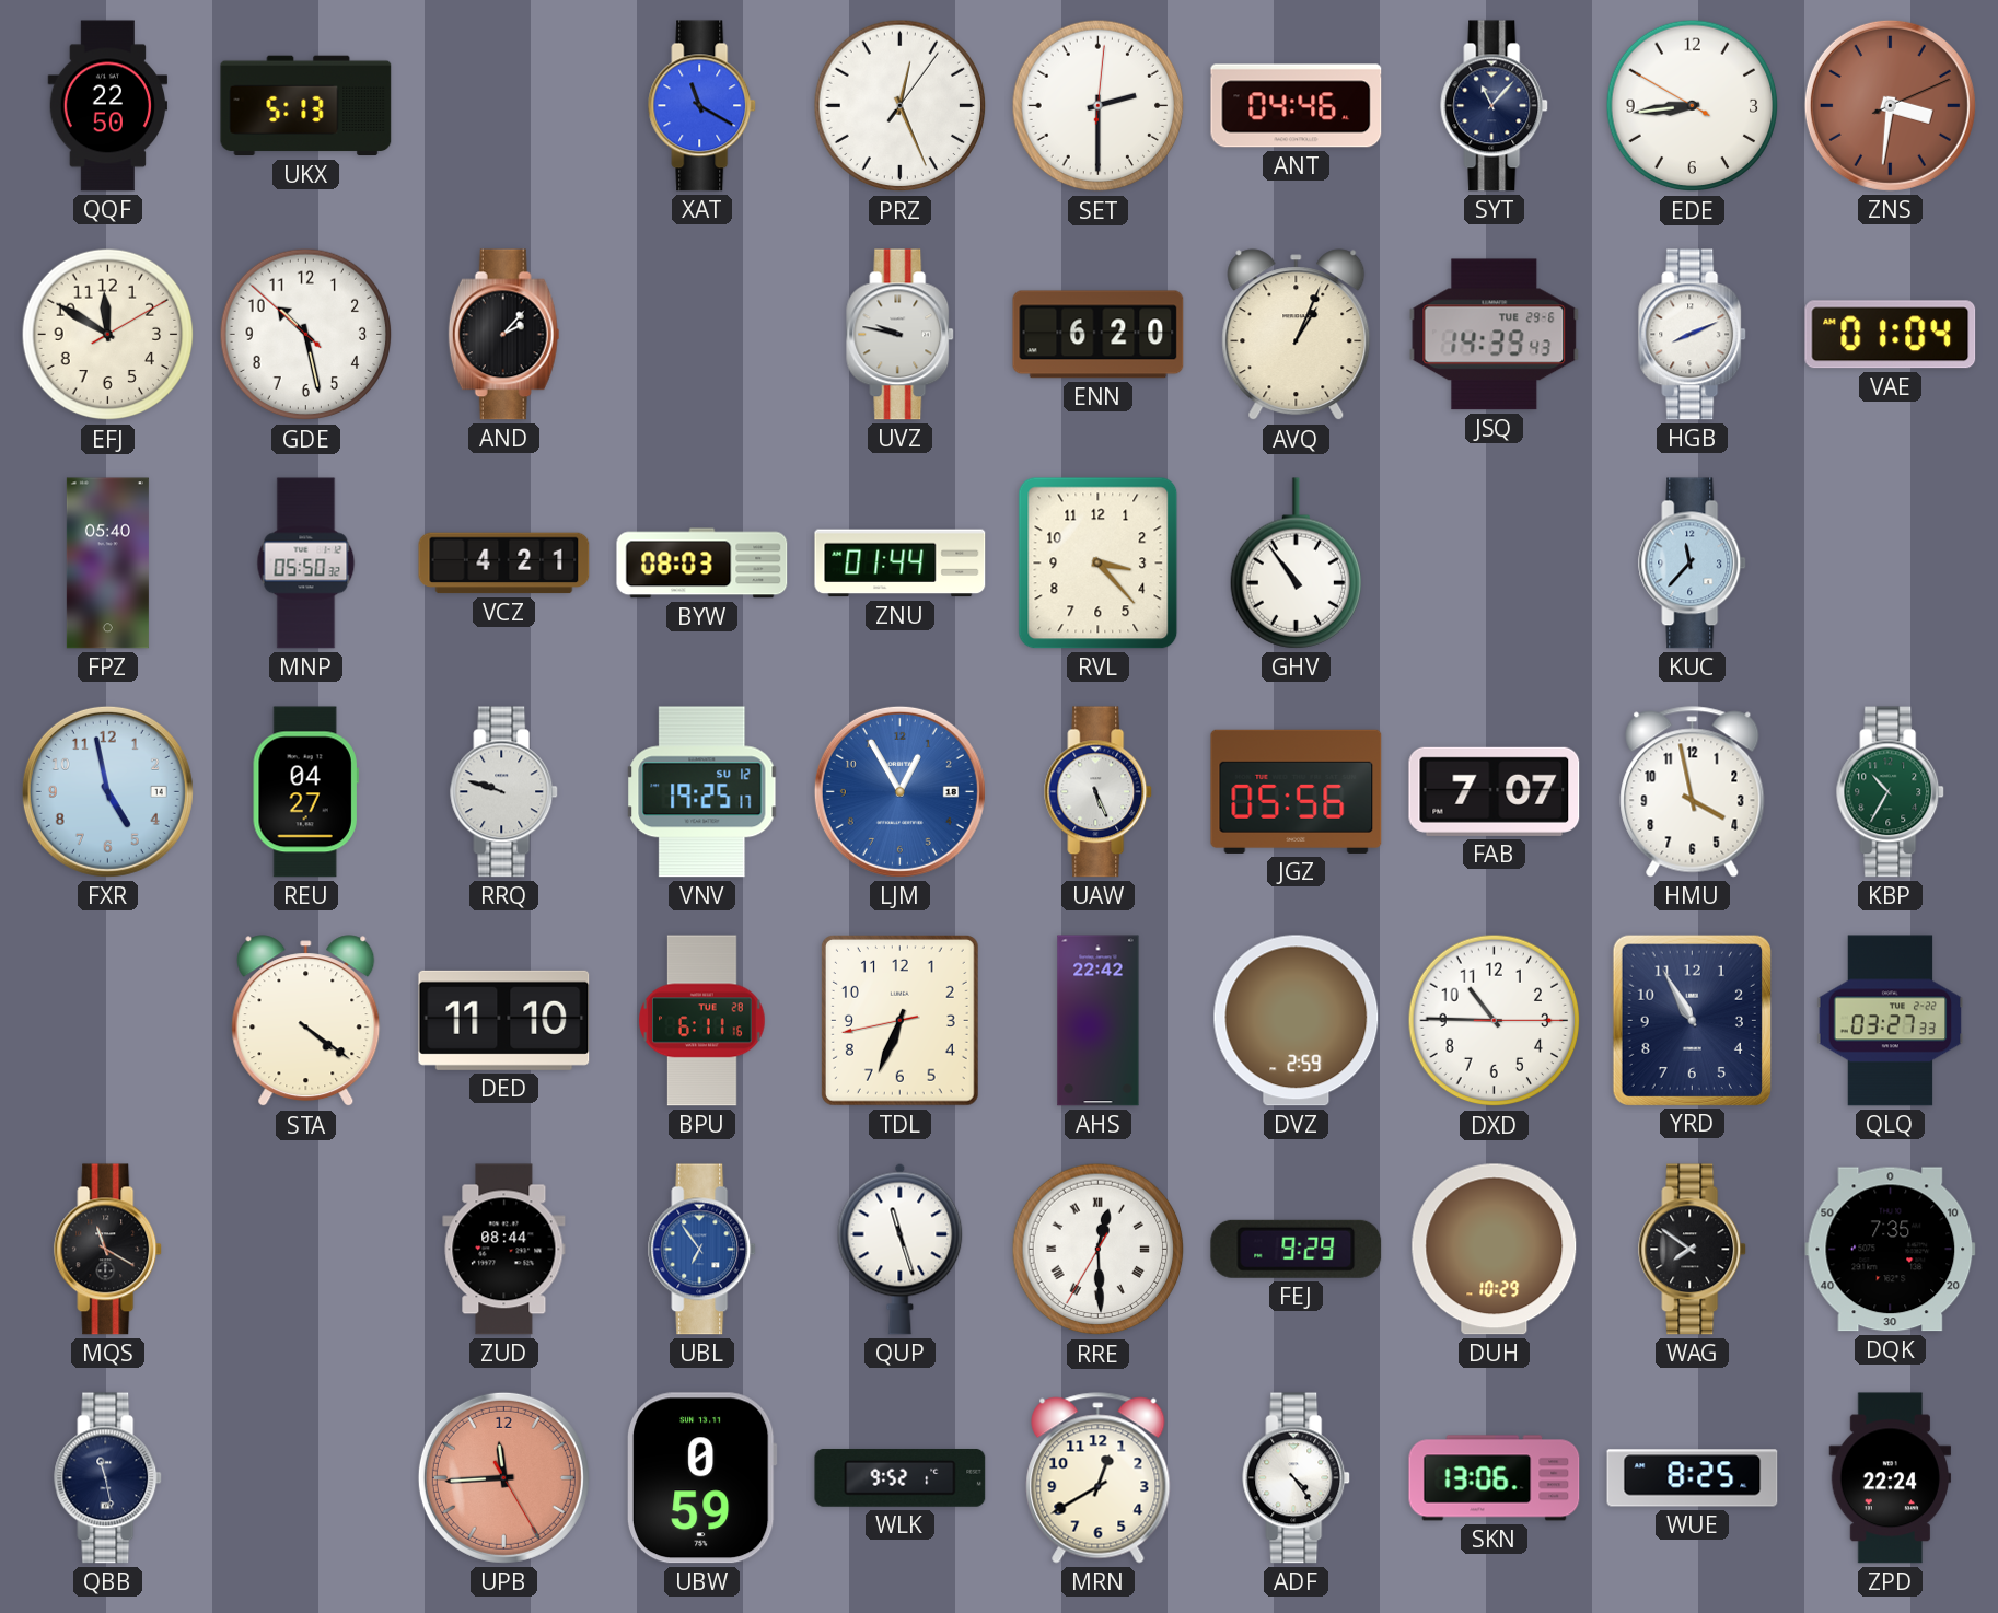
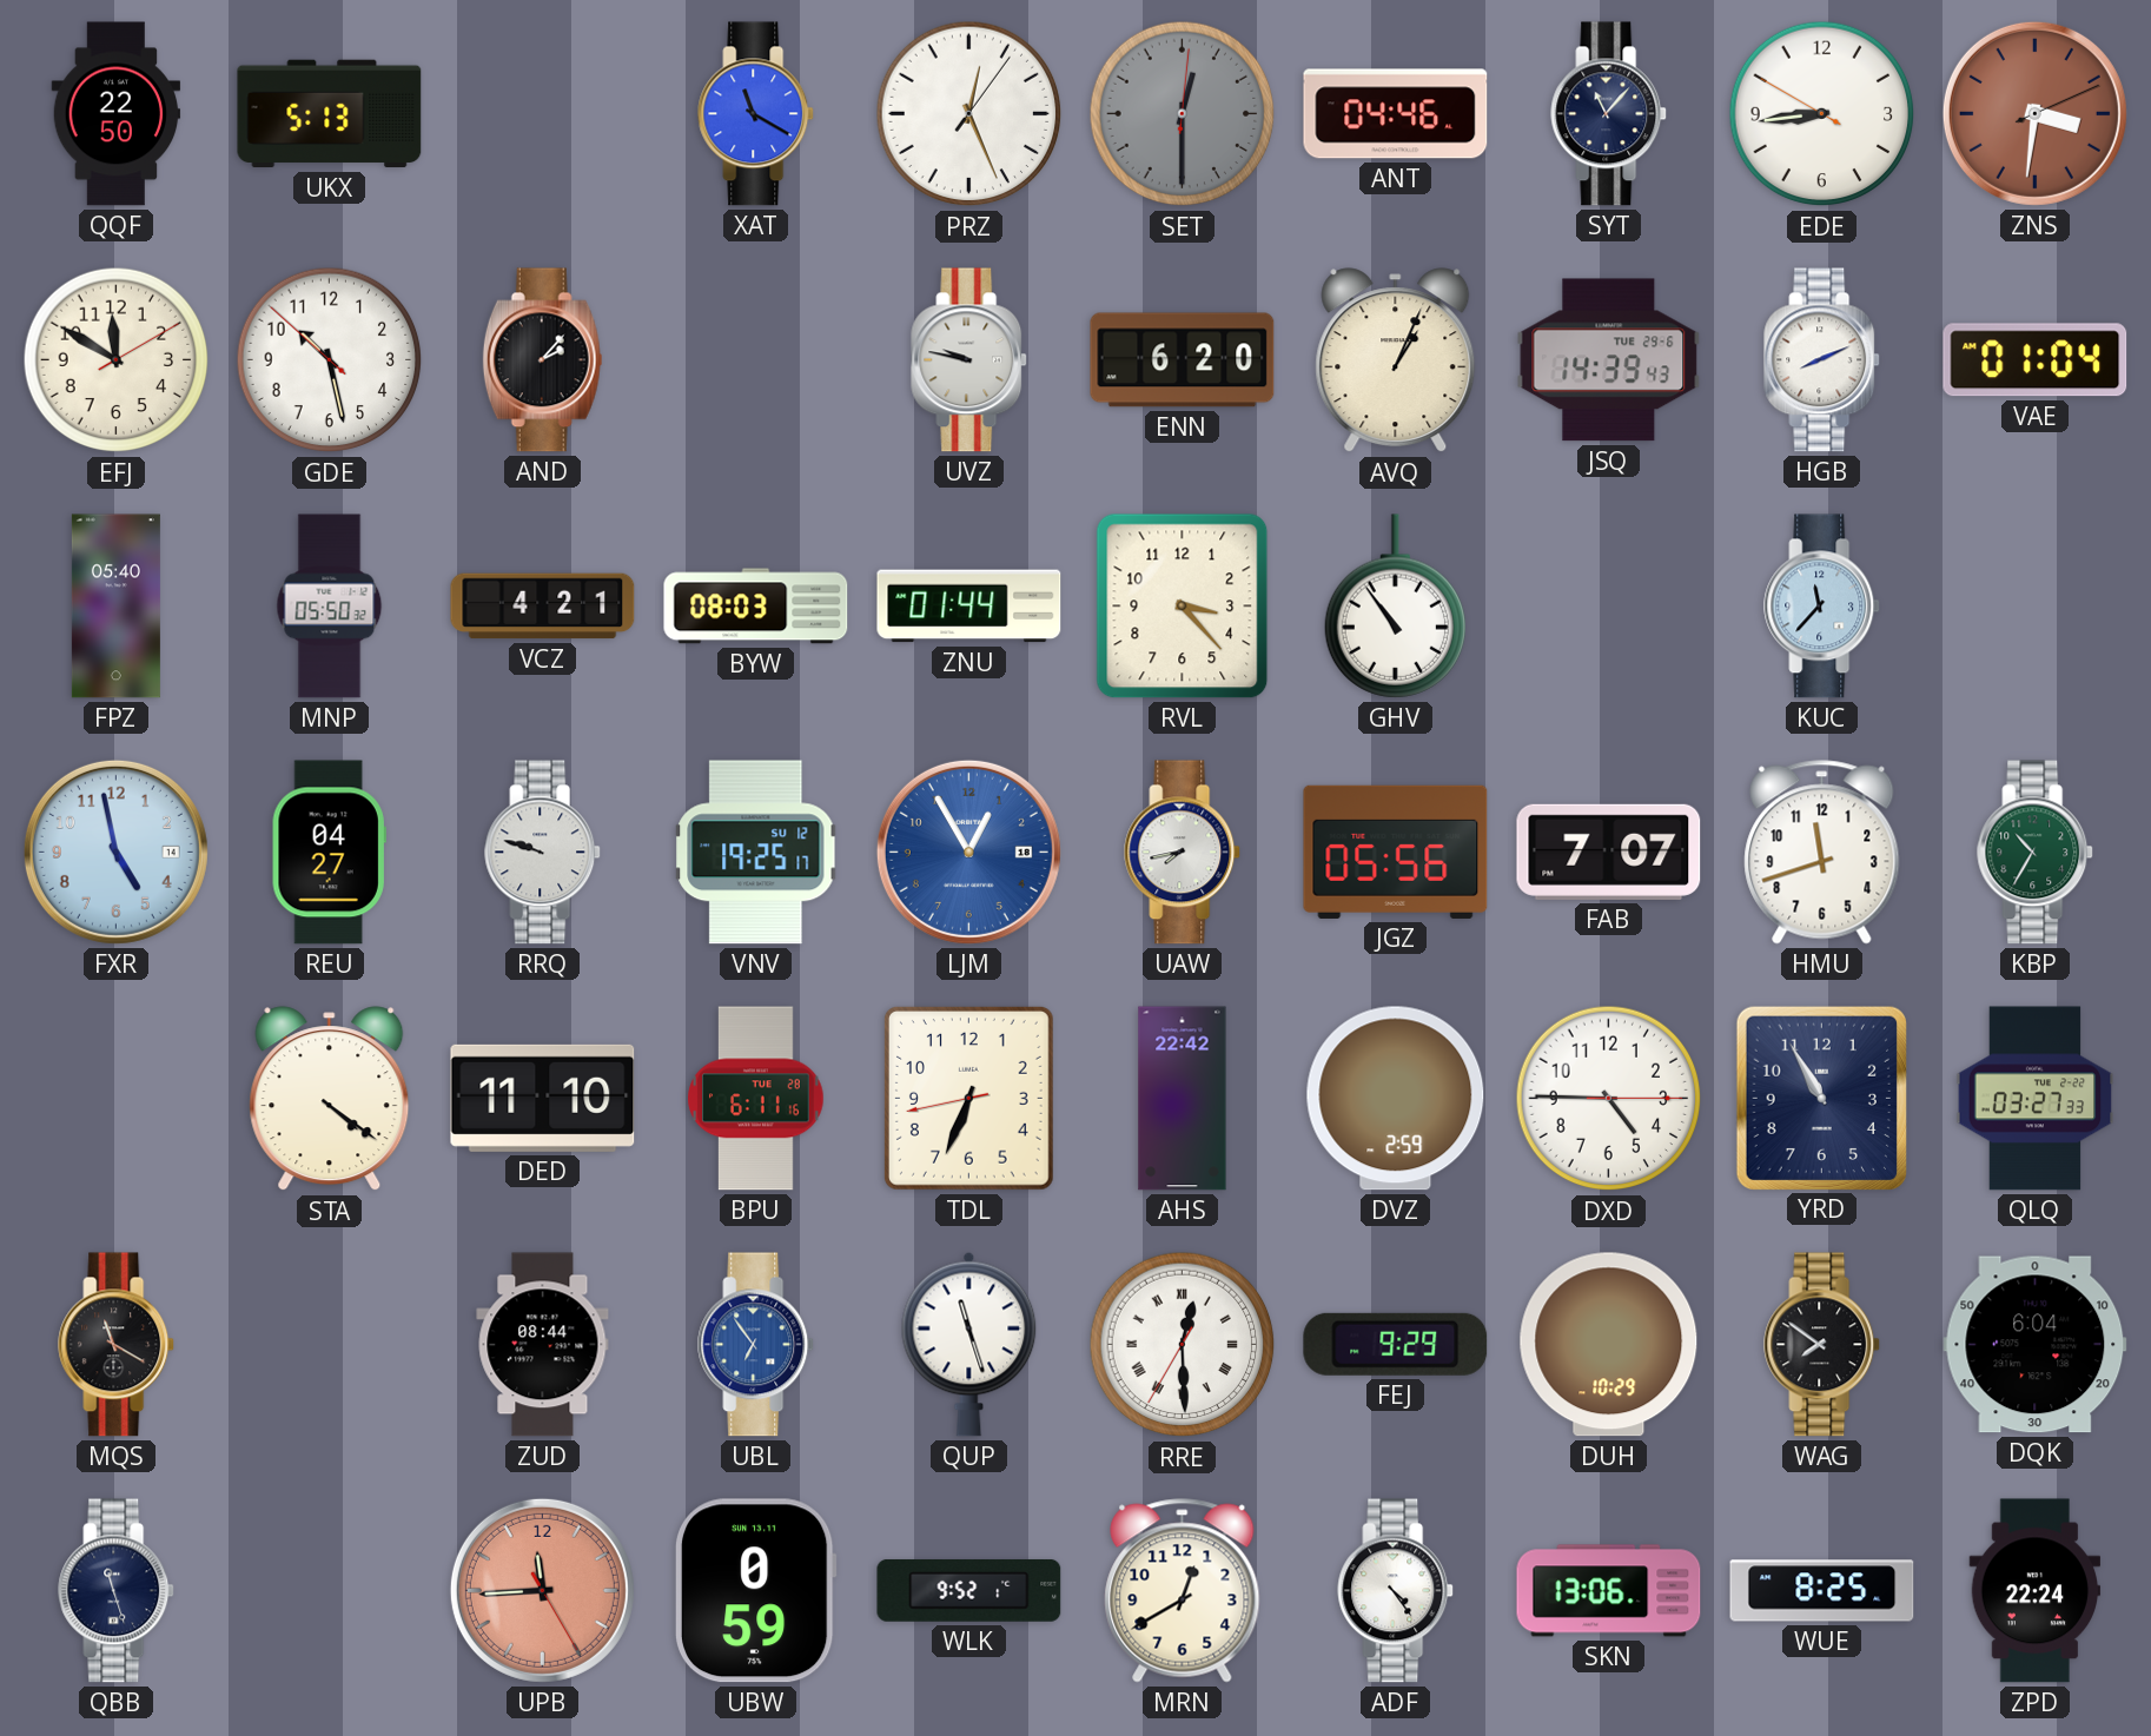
SET: 2:30 -> 12:30 (1183, 114)
SET dial: white -> grey (1183, 114)
UAW: 5:26 -> 7:43 (1183, 853)
HMU: 3:58 -> 11:42 (1822, 853)
DXD: 10:45 -> 4:45 (1609, 1099)
DQK: 7:35 -> 6:04 (2036, 1345)
QBB: 11:28 -> 11:27 (117, 1591)
